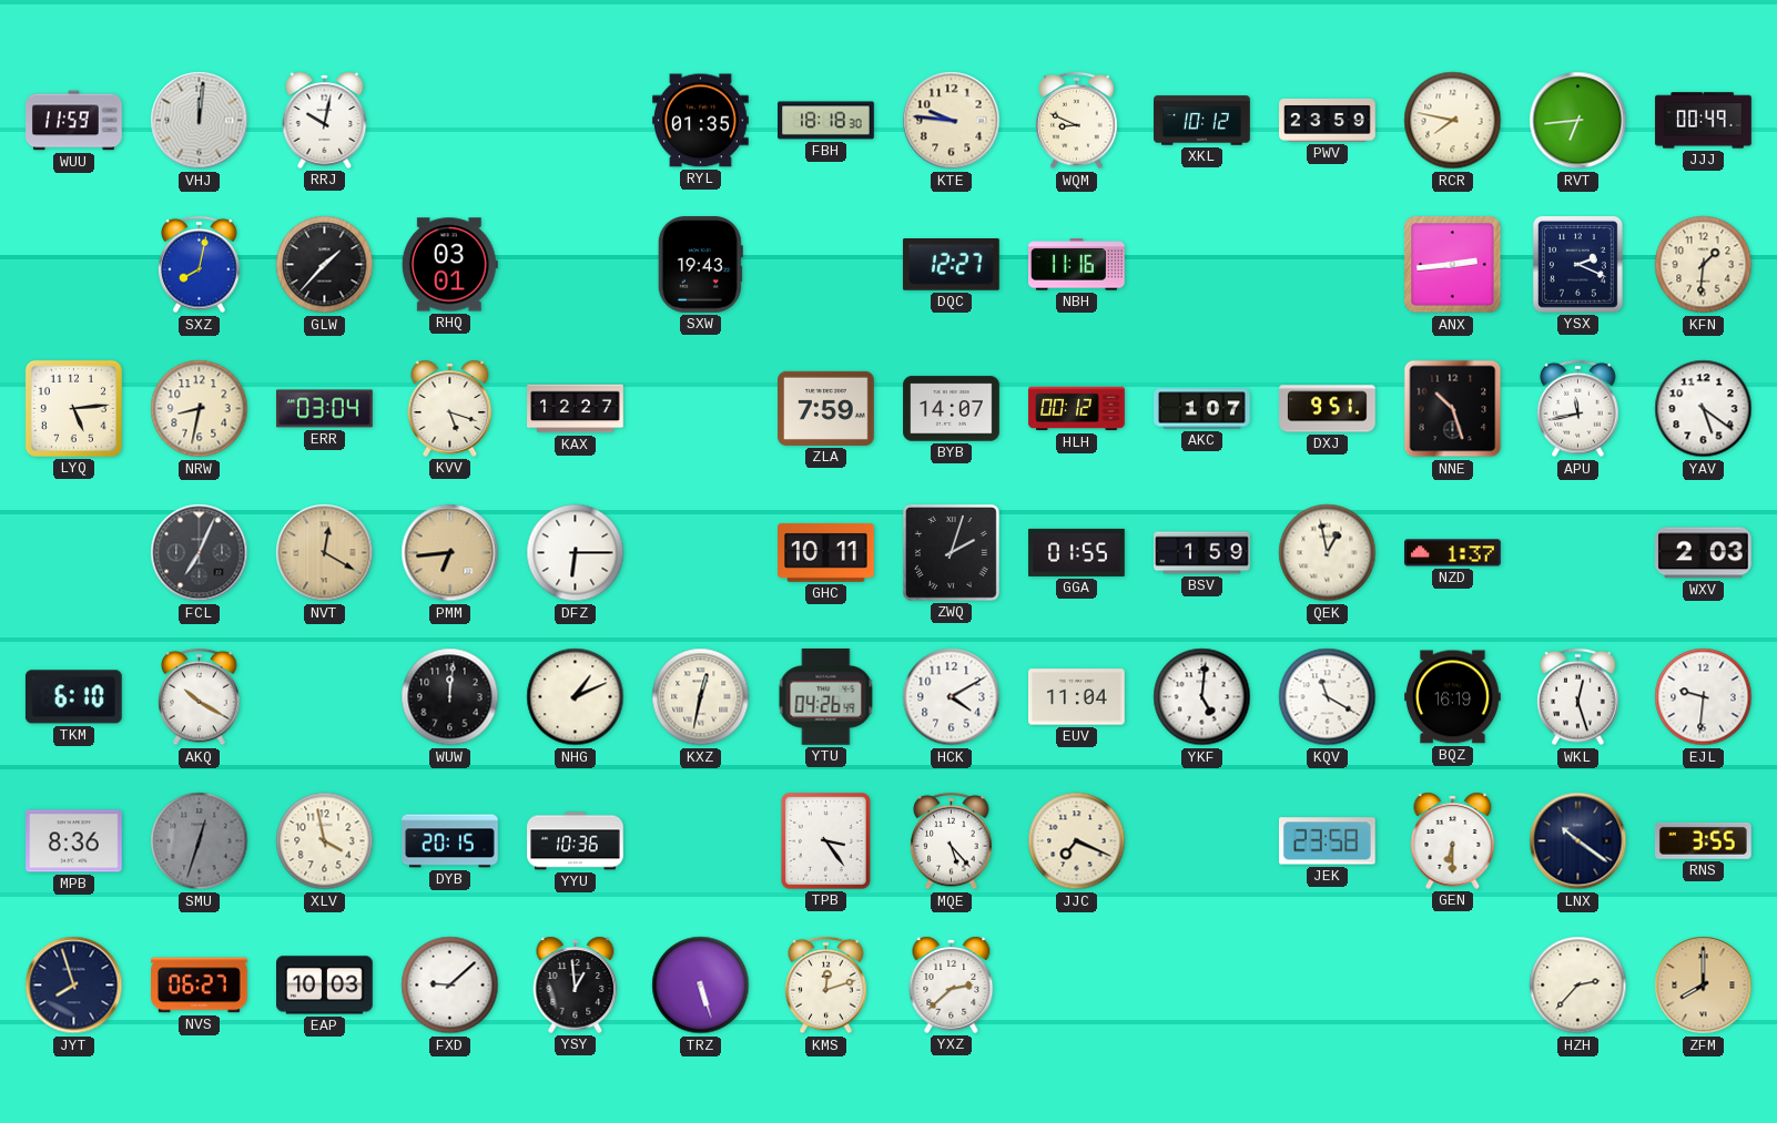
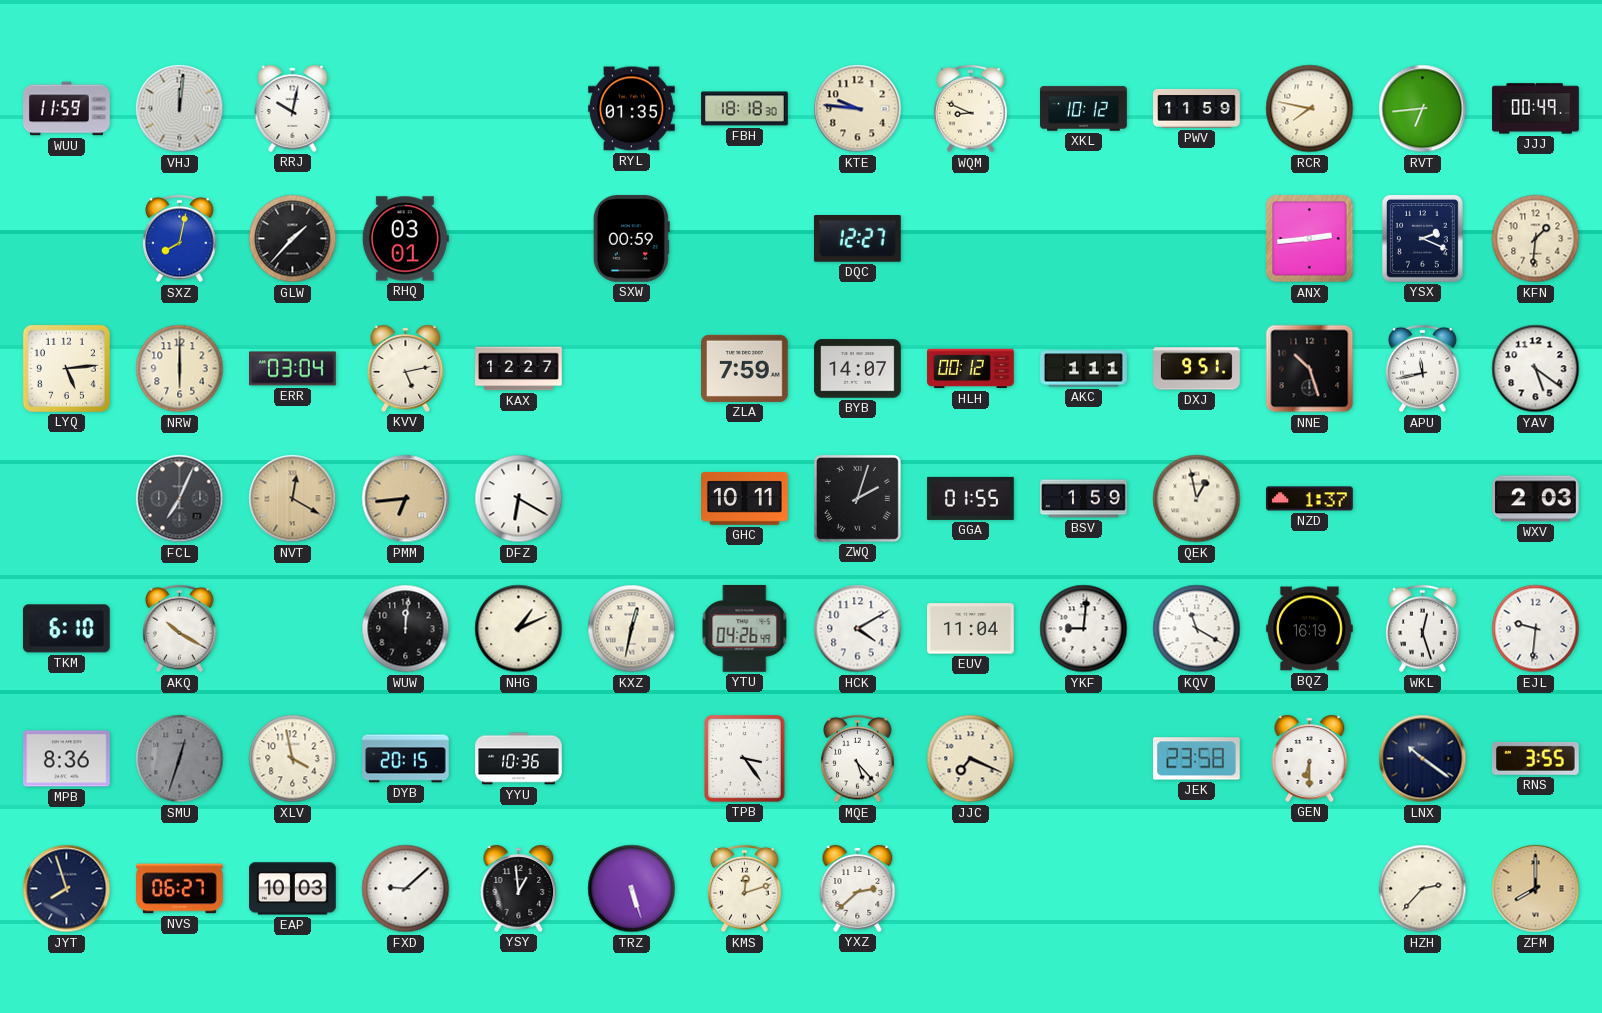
PWV: 23:59 -> 11:59 (1197, 108)
SXW: 19:43 -> 00:59 (631, 239)
NBH: 11:16 -> none (1077, 265)
NRW: 8:32 -> 6:00 (180, 369)
KVV: 5:18 -> 5:13 (406, 368)
AKC: 1:07 -> 1:11 (1084, 369)
DFZ: 6:15 -> 6:20 (519, 499)
YKF: 5:01 -> 9:01 (1084, 629)
